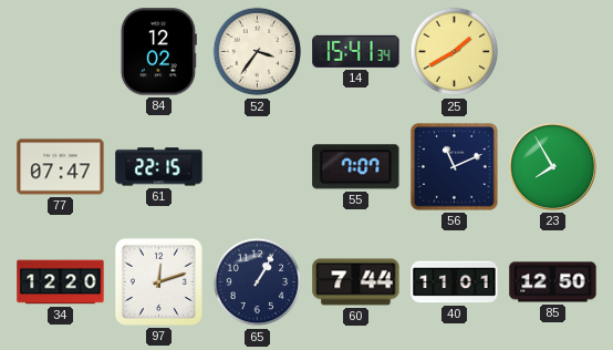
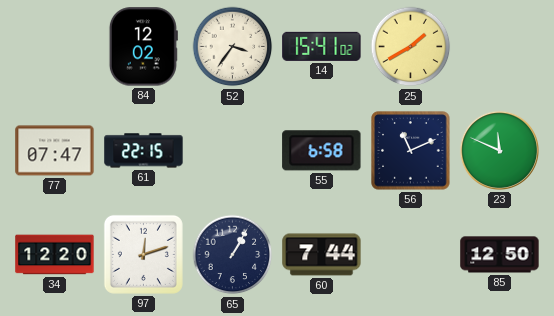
14: 15:41:34 -> 15:41:02 (322, 46)
55: 7:07 -> 6:58 (322, 151)
23: 7:55 -> 11:49 (499, 150)
40: 11:01 -> none (455, 282)
